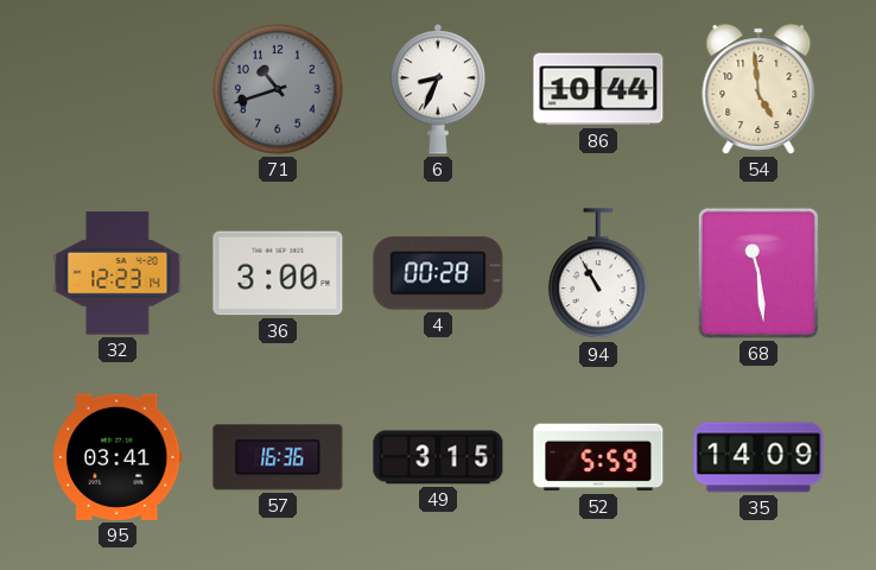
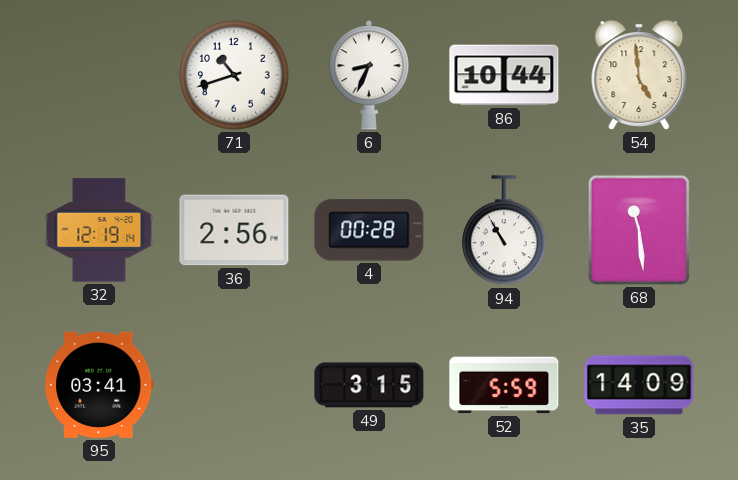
71 dial: grey -> white (235, 76)
32: 12:23 -> 12:19 (99, 230)
36: 3:00 -> 2:56 (234, 230)
57: 16:36 -> none (278, 457)
